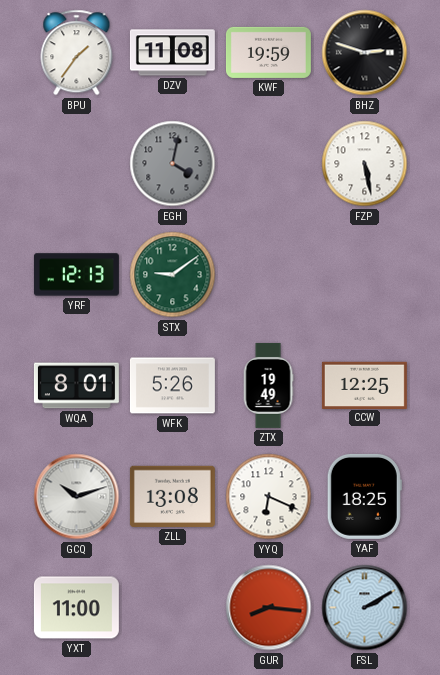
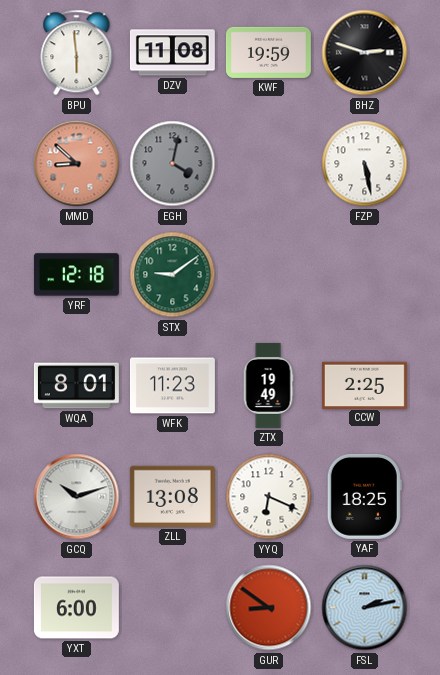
BPU: 1:36 -> 5:59 (77, 53)
MMD: none -> 8:52 (77, 164)
YRF: 12:13 -> 12:18 (76, 275)
WFK: 5:26 -> 11:23 (172, 386)
CCW: 12:25 -> 2:25 (364, 385)
YXT: 11:00 -> 6:00 (76, 608)
GUR: 8:16 -> 8:51 (269, 608)
FSL: 2:10 -> 2:13 (365, 608)
